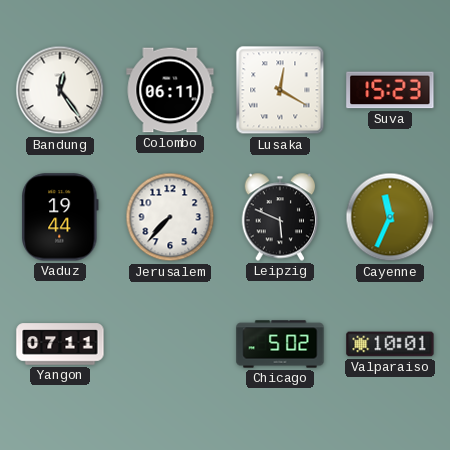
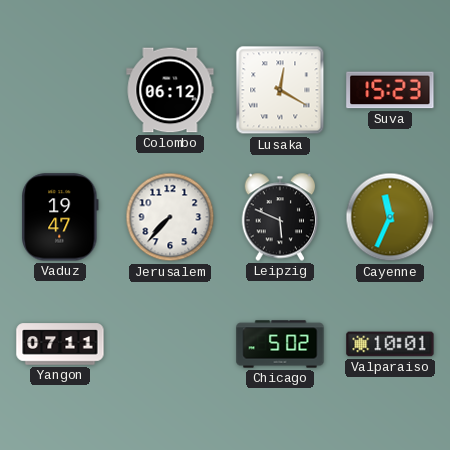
Bandung: 12:24 -> none (60, 90)
Colombo: 06:11 -> 06:12 (170, 90)
Vaduz: 19:44 -> 19:47 (60, 217)
